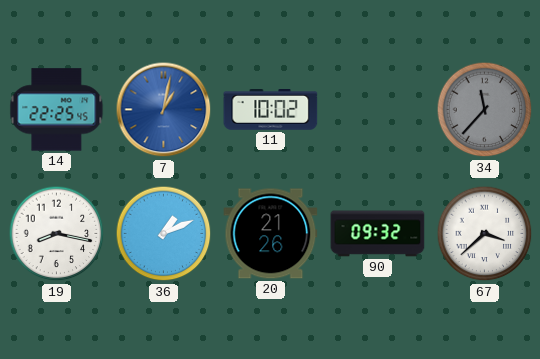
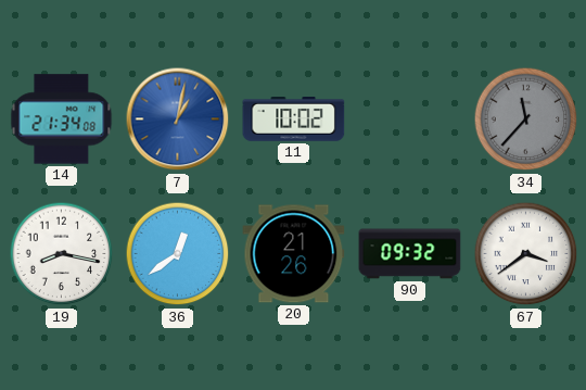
14: 22:25 -> 21:34 (62, 119)
36: 1:11 -> 12:39 (178, 254)
67: 3:38 -> 3:39 (526, 254)
